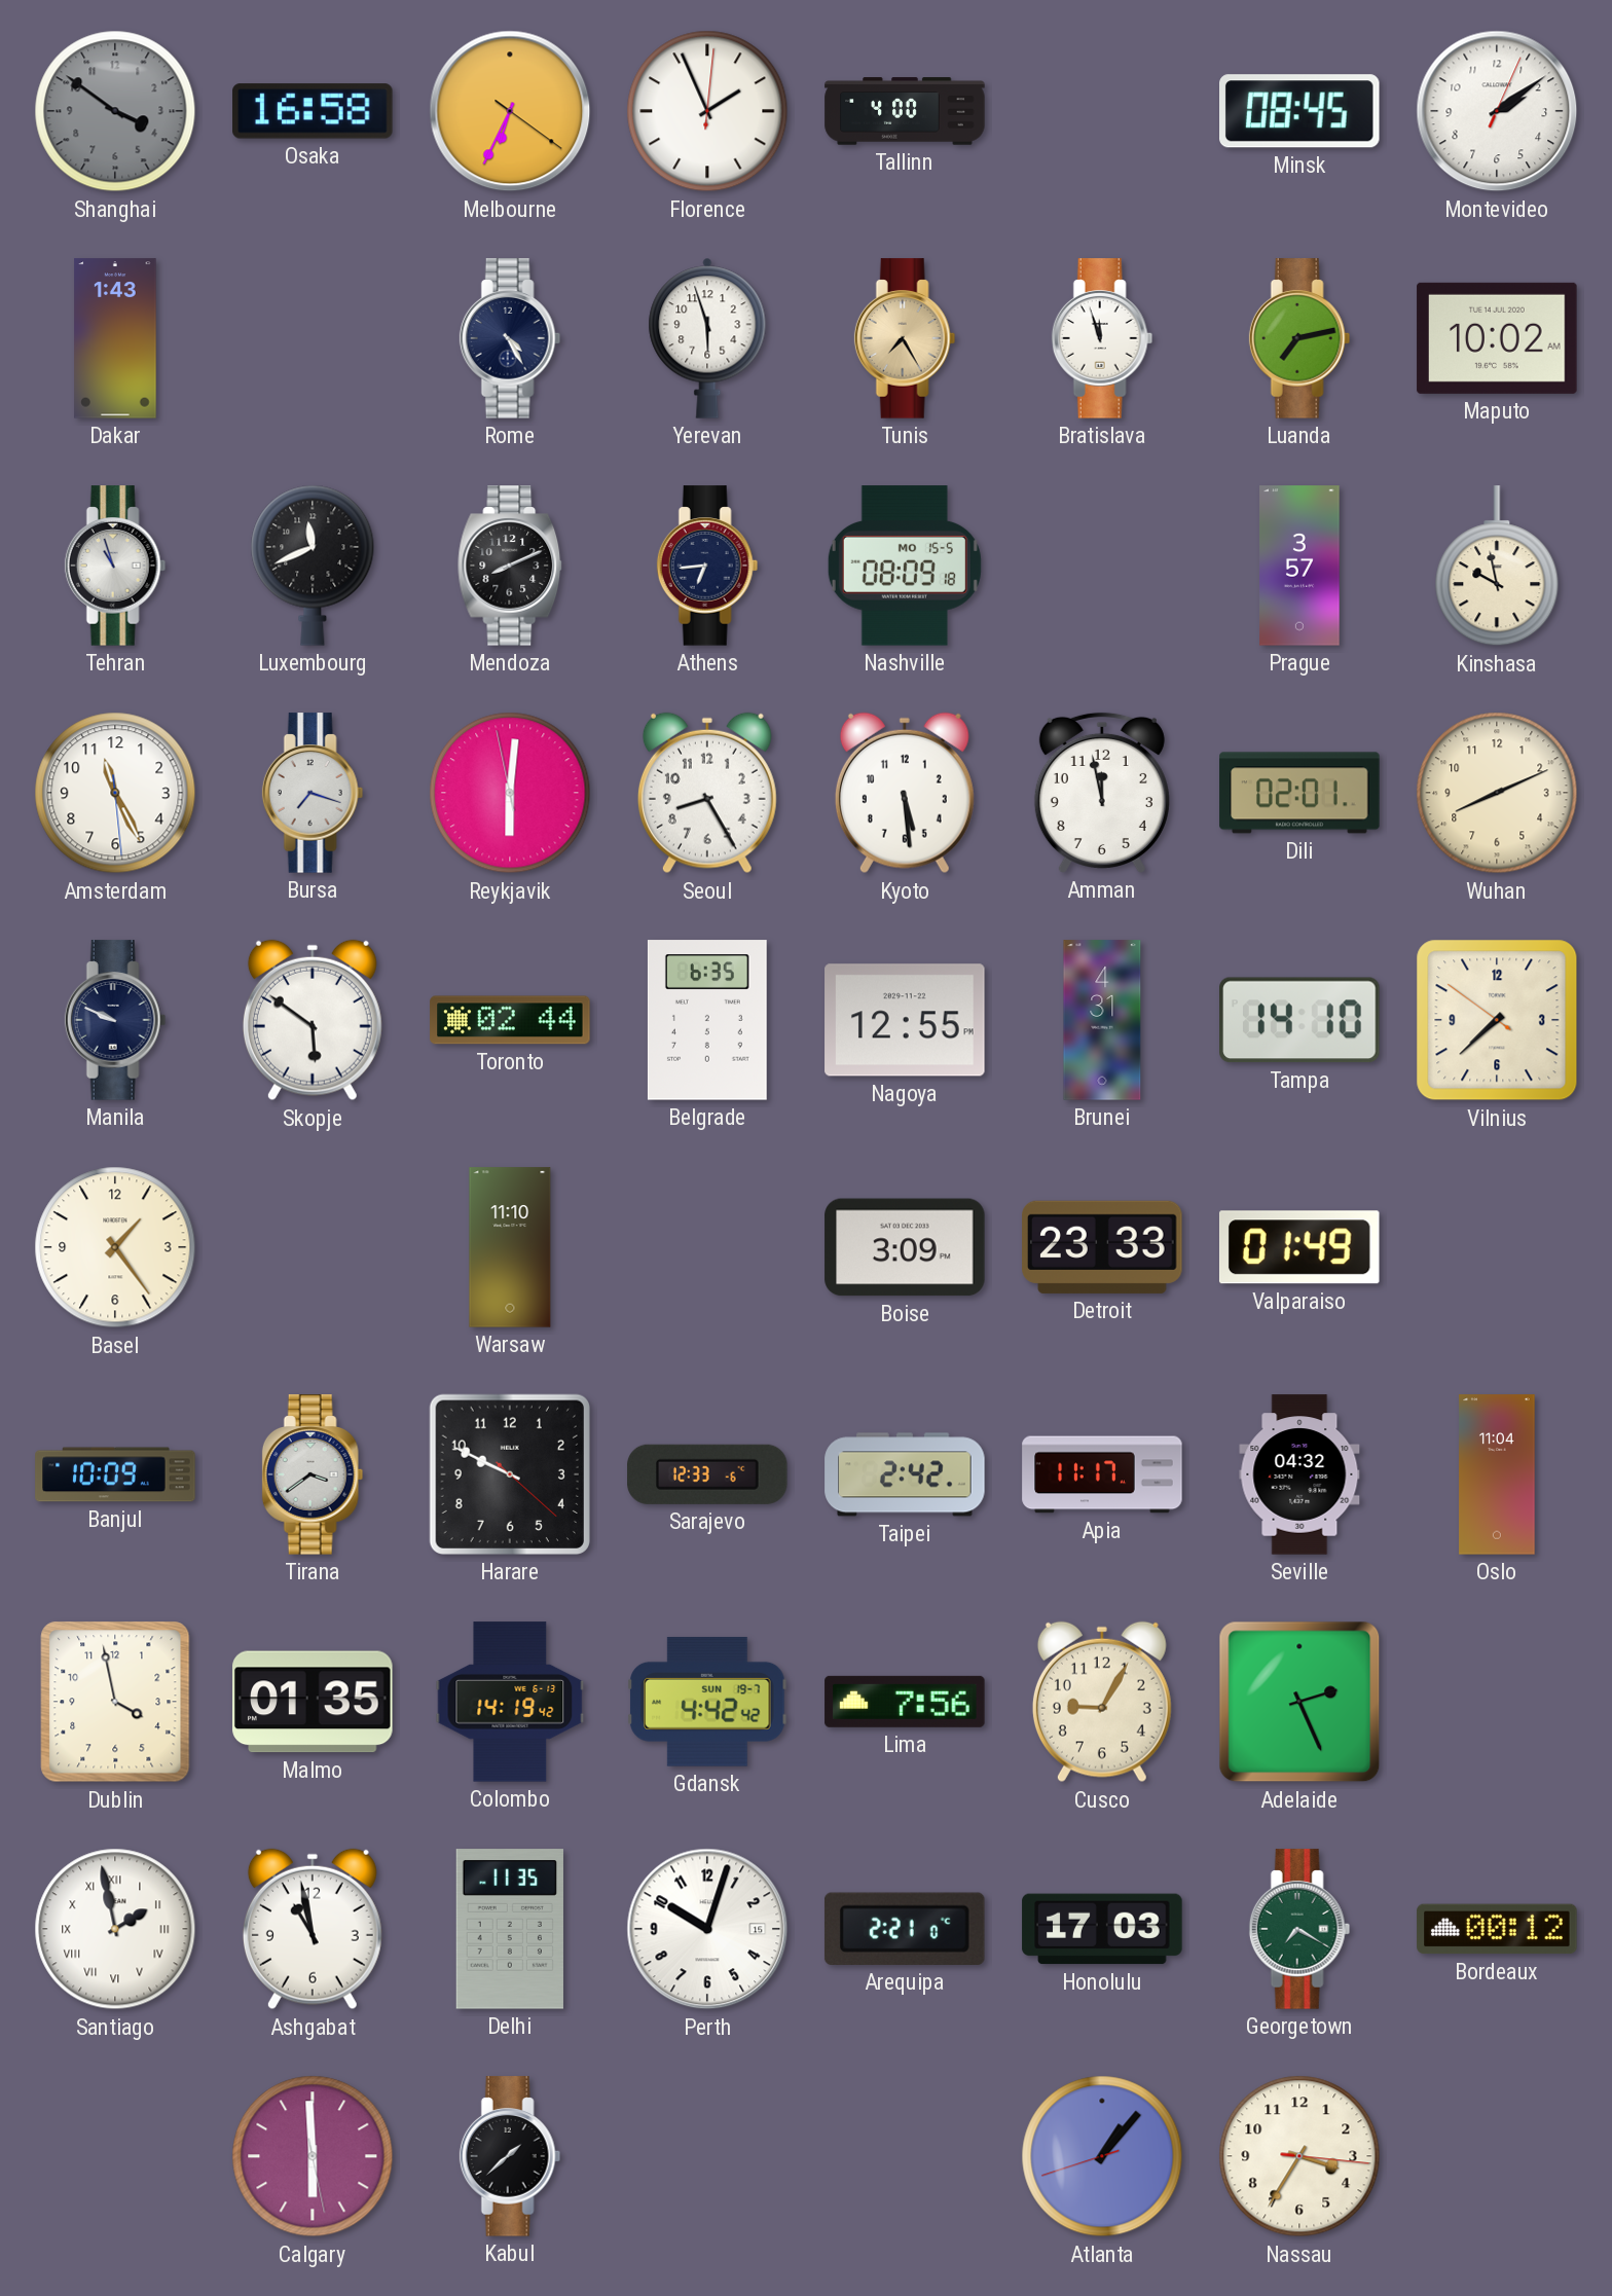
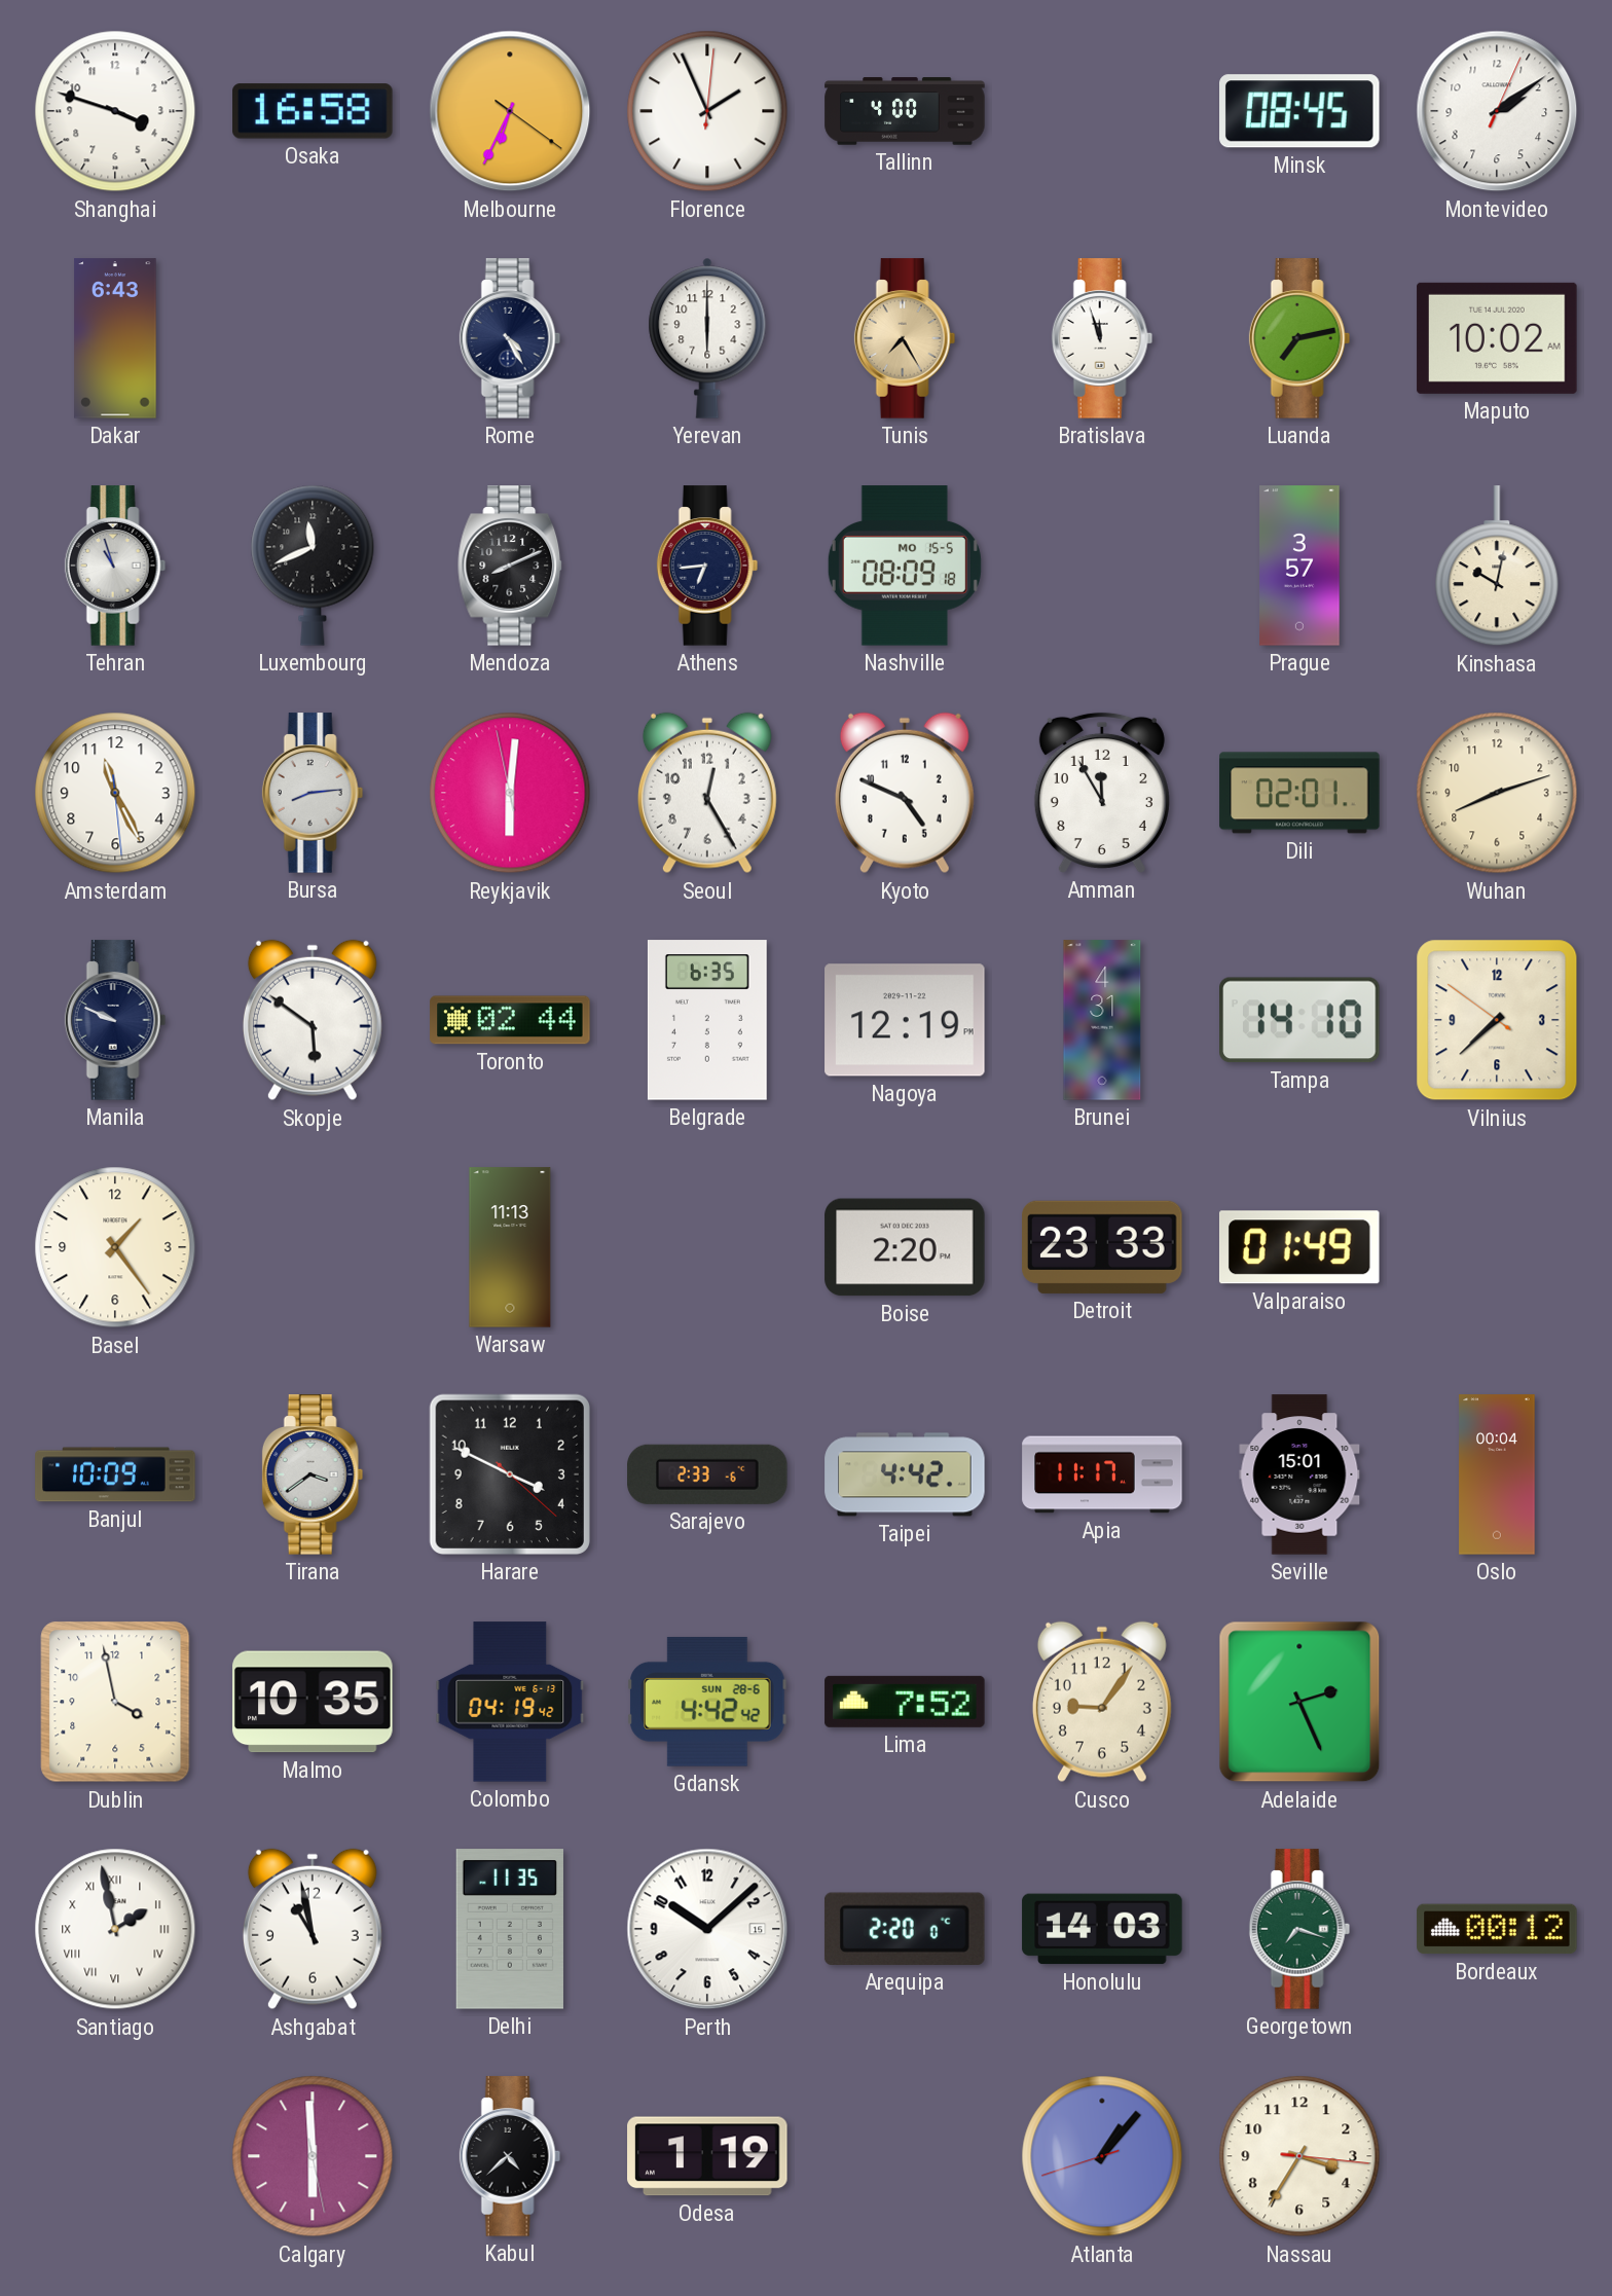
Shanghai: 3:51 -> 3:48 (115, 111)
Shanghai dial: grey -> white (115, 111)
Dakar: 1:43 -> 6:43 (115, 338)
Yerevan: 5:57 -> 6:00 (707, 338)
Kinshasa: 9:58 -> 10:02 (1497, 567)
Bursa: 7:18 -> 8:14 (313, 793)
Seoul: 8:25 -> 12:25 (707, 793)
Kyoto: 5:29 -> 4:49 (905, 793)
Amman: 11:58 -> 11:55 (1102, 793)
Wuhan: 8:11 -> 8:12 (1497, 793)
Nagoya: 12:55 -> 12:19 (905, 1020)
Warsaw: 11:10 -> 11:13 (510, 1247)
Boise: 3:09 -> 2:20 (905, 1247)
Harare: 9:49 -> 3:49 (510, 1474)
Sarajevo: 12:33 -> 2:33 (707, 1474)
Taipei: 2:42 -> 4:42 (905, 1474)
Seville: 04:32 -> 15:01 (1299, 1474)
Oslo: 11:04 -> 00:04 (1497, 1474)
Malmo: 01:35 -> 10:35 (313, 1702)
Colombo: 14:19 -> 04:19 (510, 1702)
Gdansk date: SUN 19-7 -> SUN 28-6 (707, 1702)
Lima: 7:56 -> 7:52 (905, 1702)
Cusco: 9:05 -> 9:06 (1102, 1702)
Perth: 10:03 -> 10:08 (707, 1929)
Arequipa: 2:21 -> 2:20 (905, 1929)
Honolulu: 17:03 -> 14:03 (1102, 1929)
Georgetown: 7:20 -> 7:18 (1299, 1929)
Kabul: 1:38 -> 4:38 (510, 2156)
Odesa: none -> 1:19 (707, 2156)
